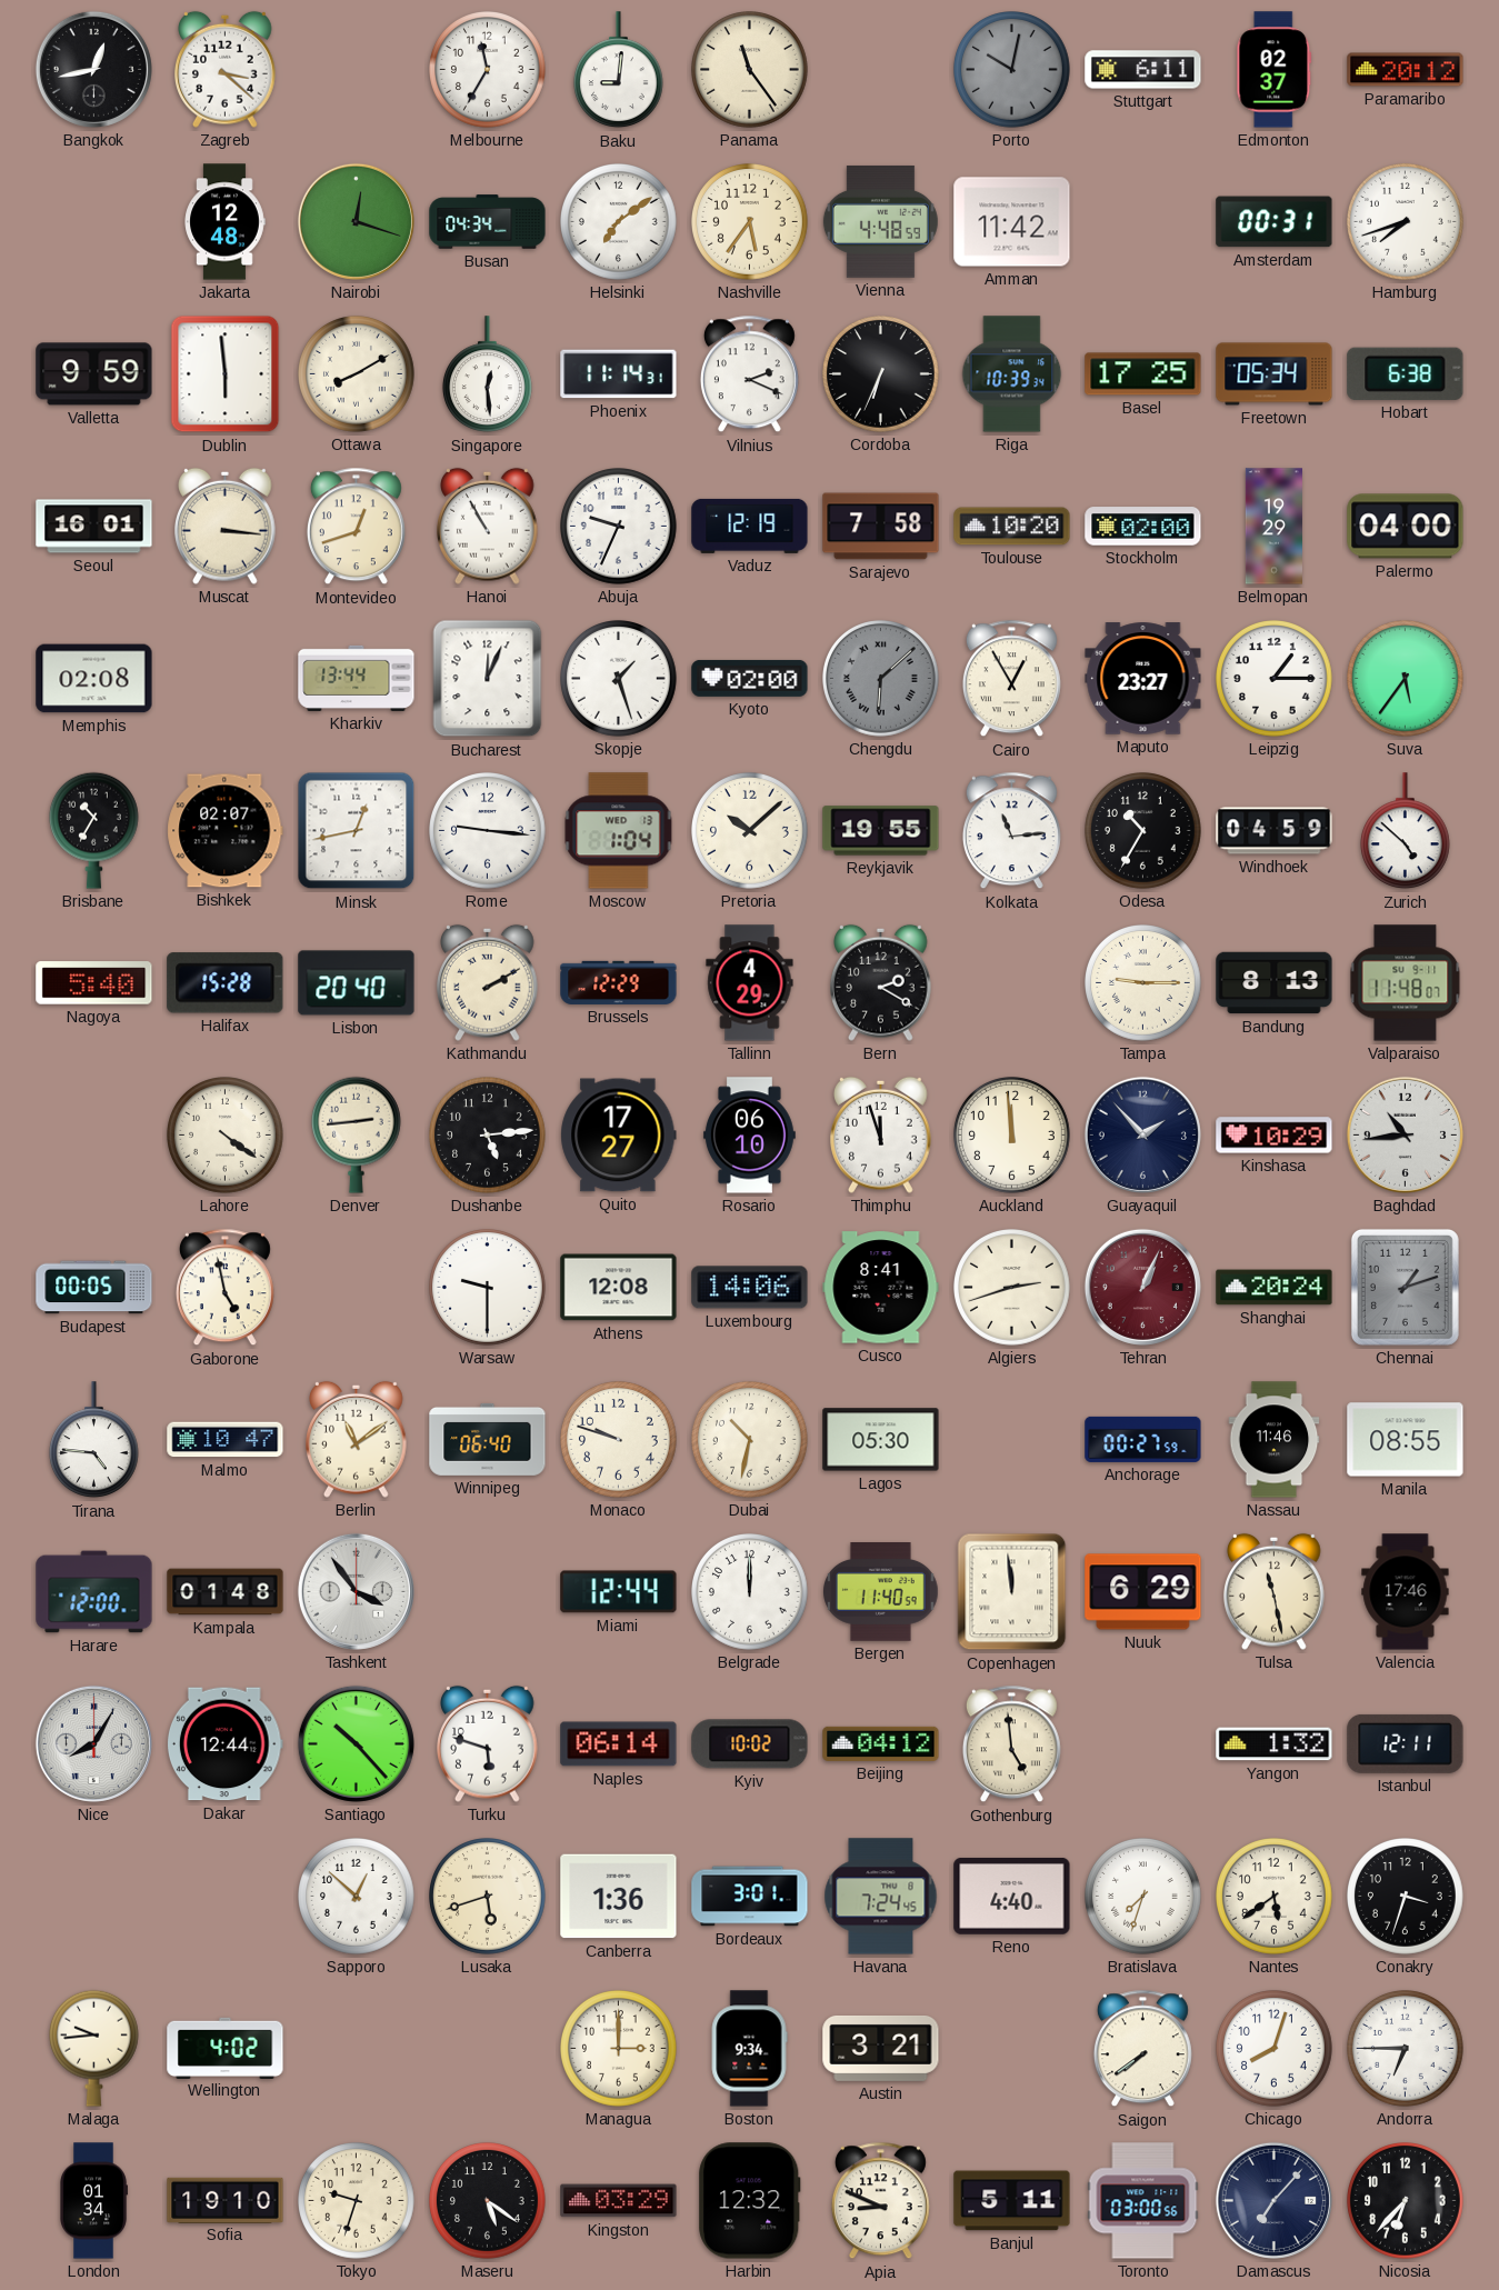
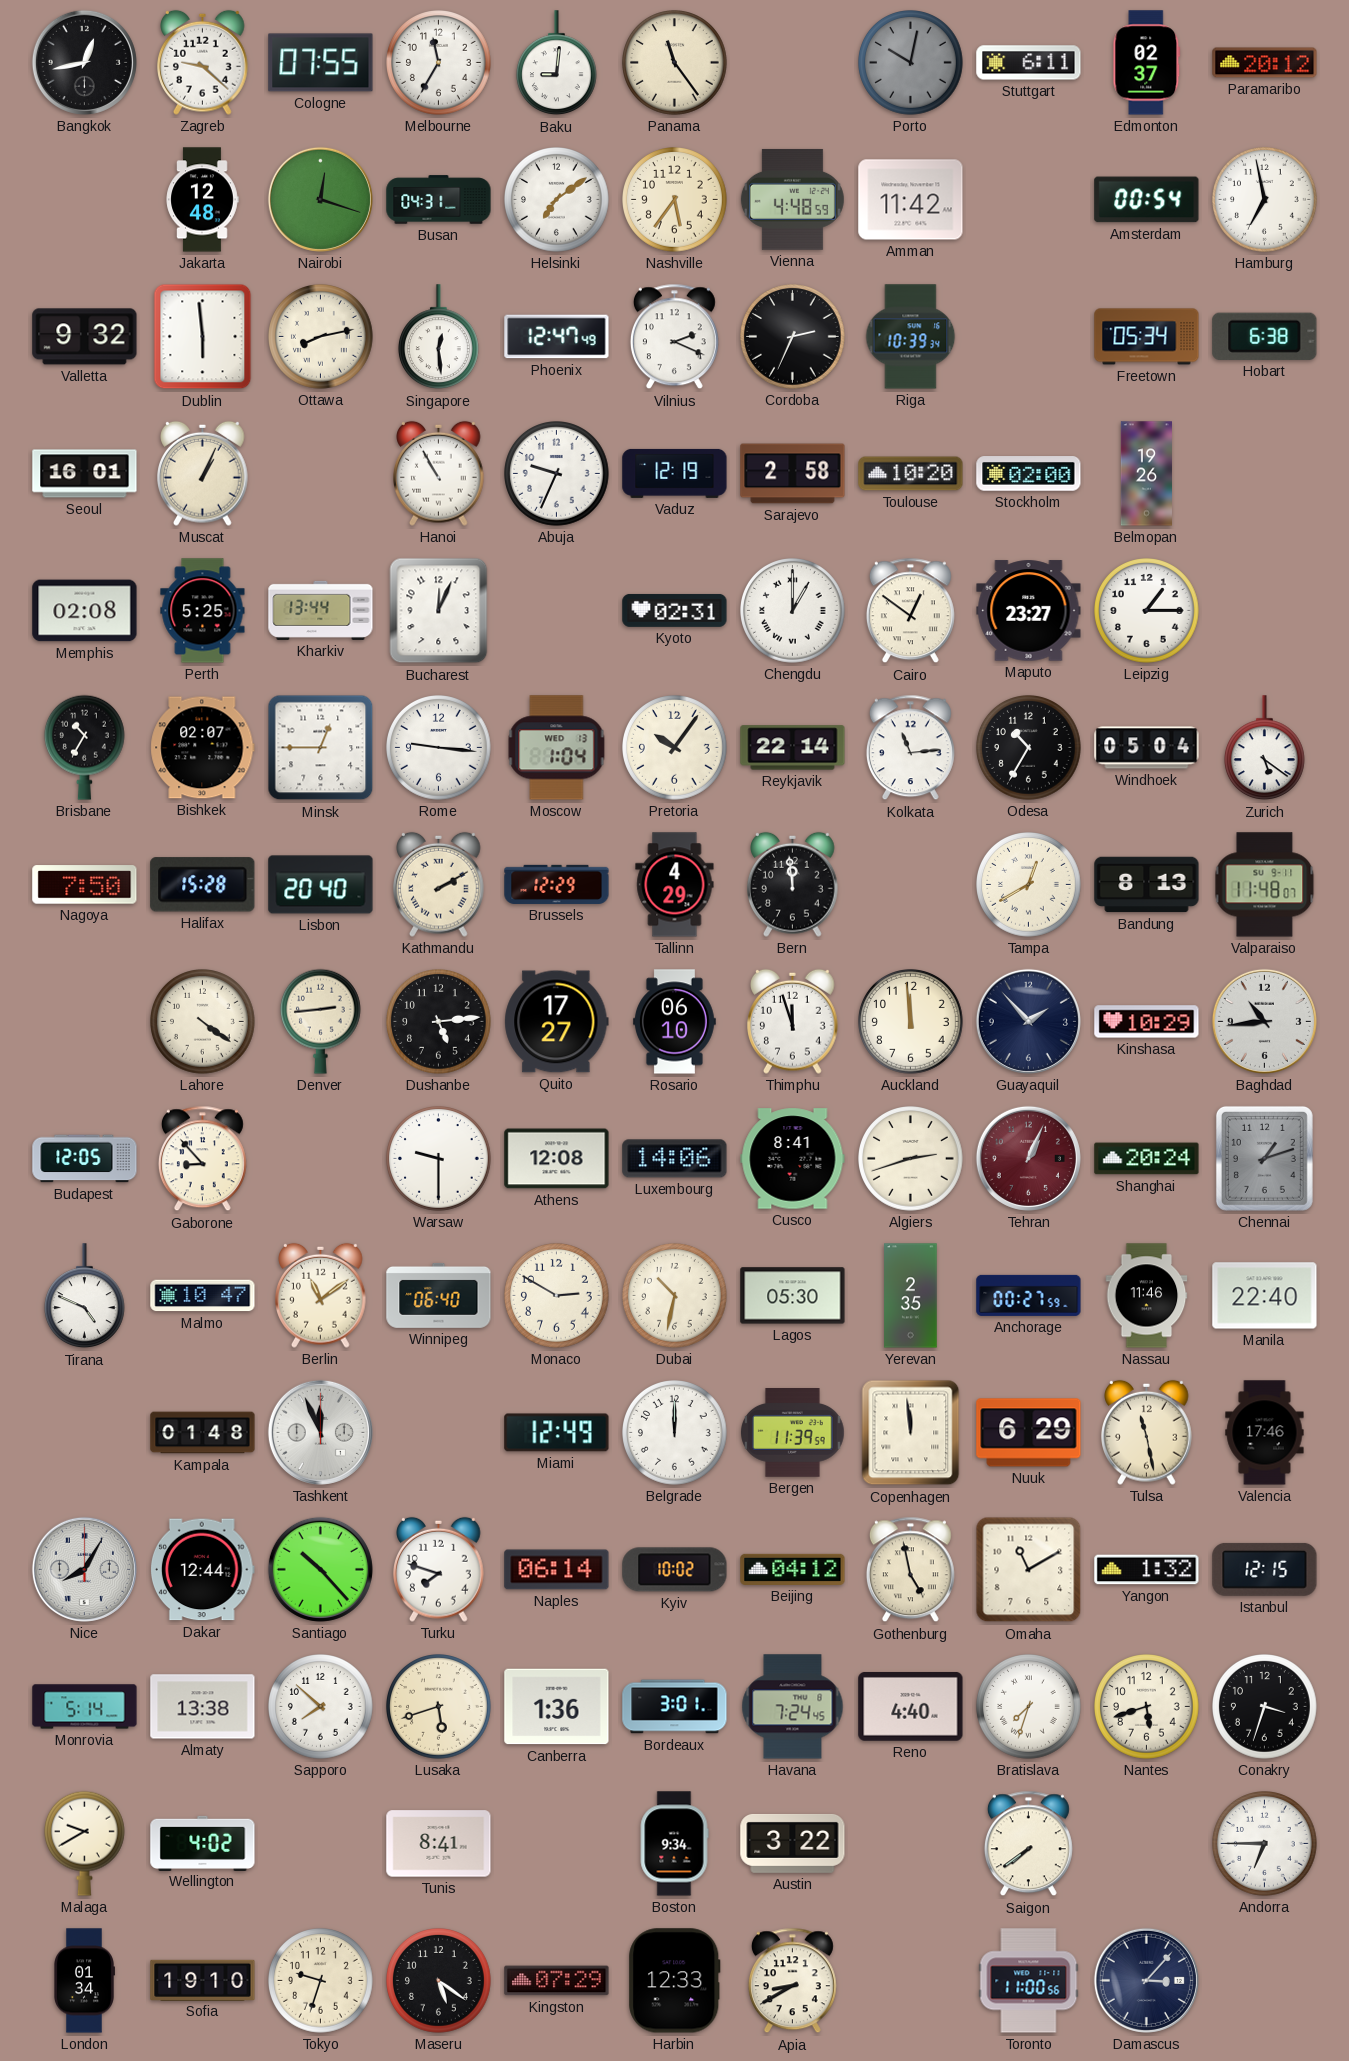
Zagreb: 3:22 -> 9:22 (203, 62)
Cologne: none -> 07:55 (321, 63)
Busan: 04:34 -> 04:31 (439, 200)
Amsterdam: 00:31 -> 00:54 (1147, 200)
Hamburg: 7:42 -> 6:58 (1265, 200)
Valletta: 9:59 -> 9:32 (85, 337)
Ottawa: 8:10 -> 8:13 (321, 337)
Phoenix: 11:14 -> 12:47 (557, 337)
Cordoba: 6:34 -> 2:34 (793, 337)
Basel: 17:25 -> none (1143, 374)
Muscat: 3:16 -> 1:04 (203, 473)
Montevideo: 12:42 -> none (356, 527)
Sarajevo: 7:58 -> 2:58 (793, 474)
Belmopan: 19:29 -> 19:26 (1146, 474)
Palermo: 04:00 -> none (1406, 527)
Perth: none -> 5:25 (203, 611)
Skopje: 1:27 -> none (619, 679)
Kyoto: 02:00 -> 02:31 (675, 610)
Chengdu: 6:08 -> 1:00 (793, 611)
Chengdu dial: grey -> white (793, 611)
Cairo: 12:55 -> 12:51 (910, 611)
Suva: 5:36 -> none (1406, 679)
Minsk: 12:43 -> 12:45 (321, 748)
Pretoria: 10:08 -> 10:06 (675, 748)
Reykjavik: 19:55 -> 22:14 (793, 748)
Windhoek: 04:59 -> 05:04 (1147, 748)
Zurich: 4:52 -> 5:21 (1264, 748)
Nagoya: 5:40 -> 7:50 (85, 885)
Bern: 2:20 -> 11:59 (793, 884)
Tampa: 9:15 -> 12:40 (1029, 885)
Budapest: 00:05 -> 12:05 (85, 1159)
Gaborone: 4:58 -> 8:53 (202, 1159)
Tirana: 4:46 -> 4:49 (84, 1296)
Monaco: 9:48 -> 2:50 (557, 1296)
Yerevan: none -> 2:35 (911, 1296)
Manila: 08:55 -> 22:40 (1265, 1296)
Harare: 12:00 -> none (94, 1592)
Tashkent: 3:54 -> 11:56 (320, 1432)
Miami: 12:44 -> 12:49 (557, 1433)
Bergen: 11:40 -> 11:39 (793, 1433)
Turku: 5:48 -> 7:48 (439, 1569)
Gothenburg: 4:59 -> 4:58 (910, 1570)
Omaha: none -> 11:10 (1029, 1570)
Istanbul: 12:11 -> 12:15 (1265, 1569)
Monrovia: none -> 5:14 (85, 1707)
Almaty: none -> 13:38 (203, 1707)
Sapporo: 12:52 -> 7:52 (321, 1707)
Nantes: 5:39 -> 5:42 (1147, 1707)
Malaga: 9:44 -> 9:40 (84, 1843)
Tunis: none -> 8:41 (439, 1844)
Managua: 3:00 -> none (619, 2049)
Austin: 3:21 -> 3:22 (793, 1843)
Chicago: 8:03 -> none (1275, 2049)
Kingston: 03:29 -> 07:29 (557, 1981)
Harbin: 12:32 -> 12:33 (675, 1981)
Apia: 8:49 -> 8:40 (792, 1981)
Banjul: 5:11 -> none (1012, 2201)
Toronto: 03:00 -> 11:00 (1029, 1981)
Damascus: 7:07 -> 3:07 (1146, 1980)
Nicosia: 6:37 -> none (1406, 2201)
